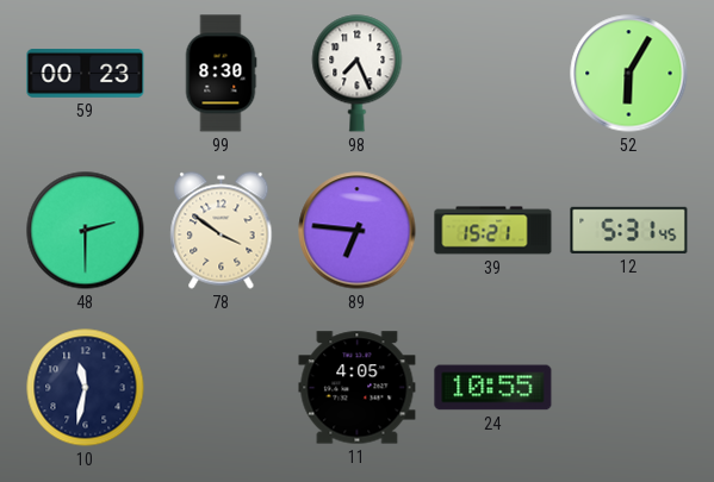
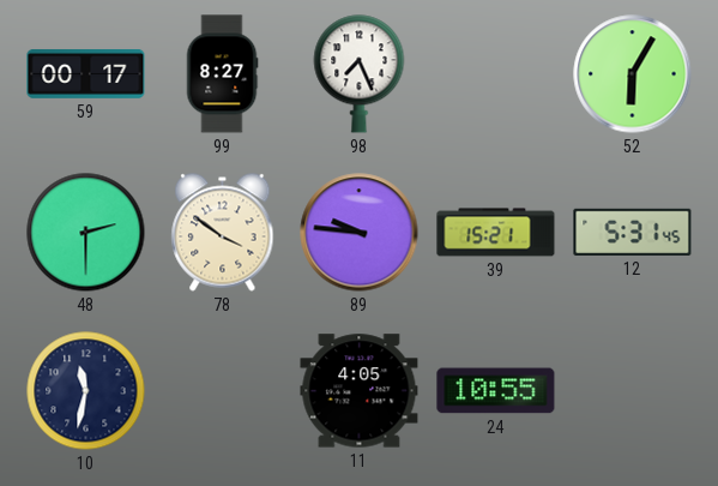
59: 00:23 -> 00:17 (86, 74)
99: 8:30 -> 8:27 (222, 74)
89: 6:46 -> 9:46 (360, 233)
